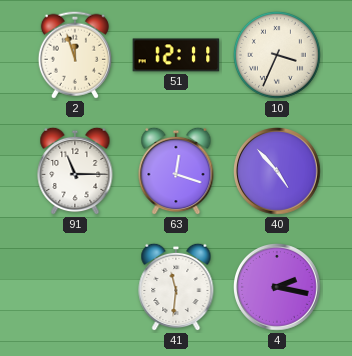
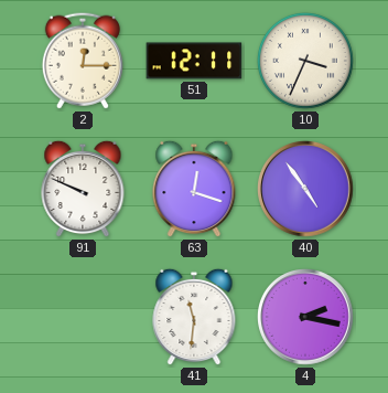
2: 11:57 -> 12:15 (83, 61)
91: 11:15 -> 9:49 (83, 189)
40: 4:53 -> 4:54 (306, 190)
